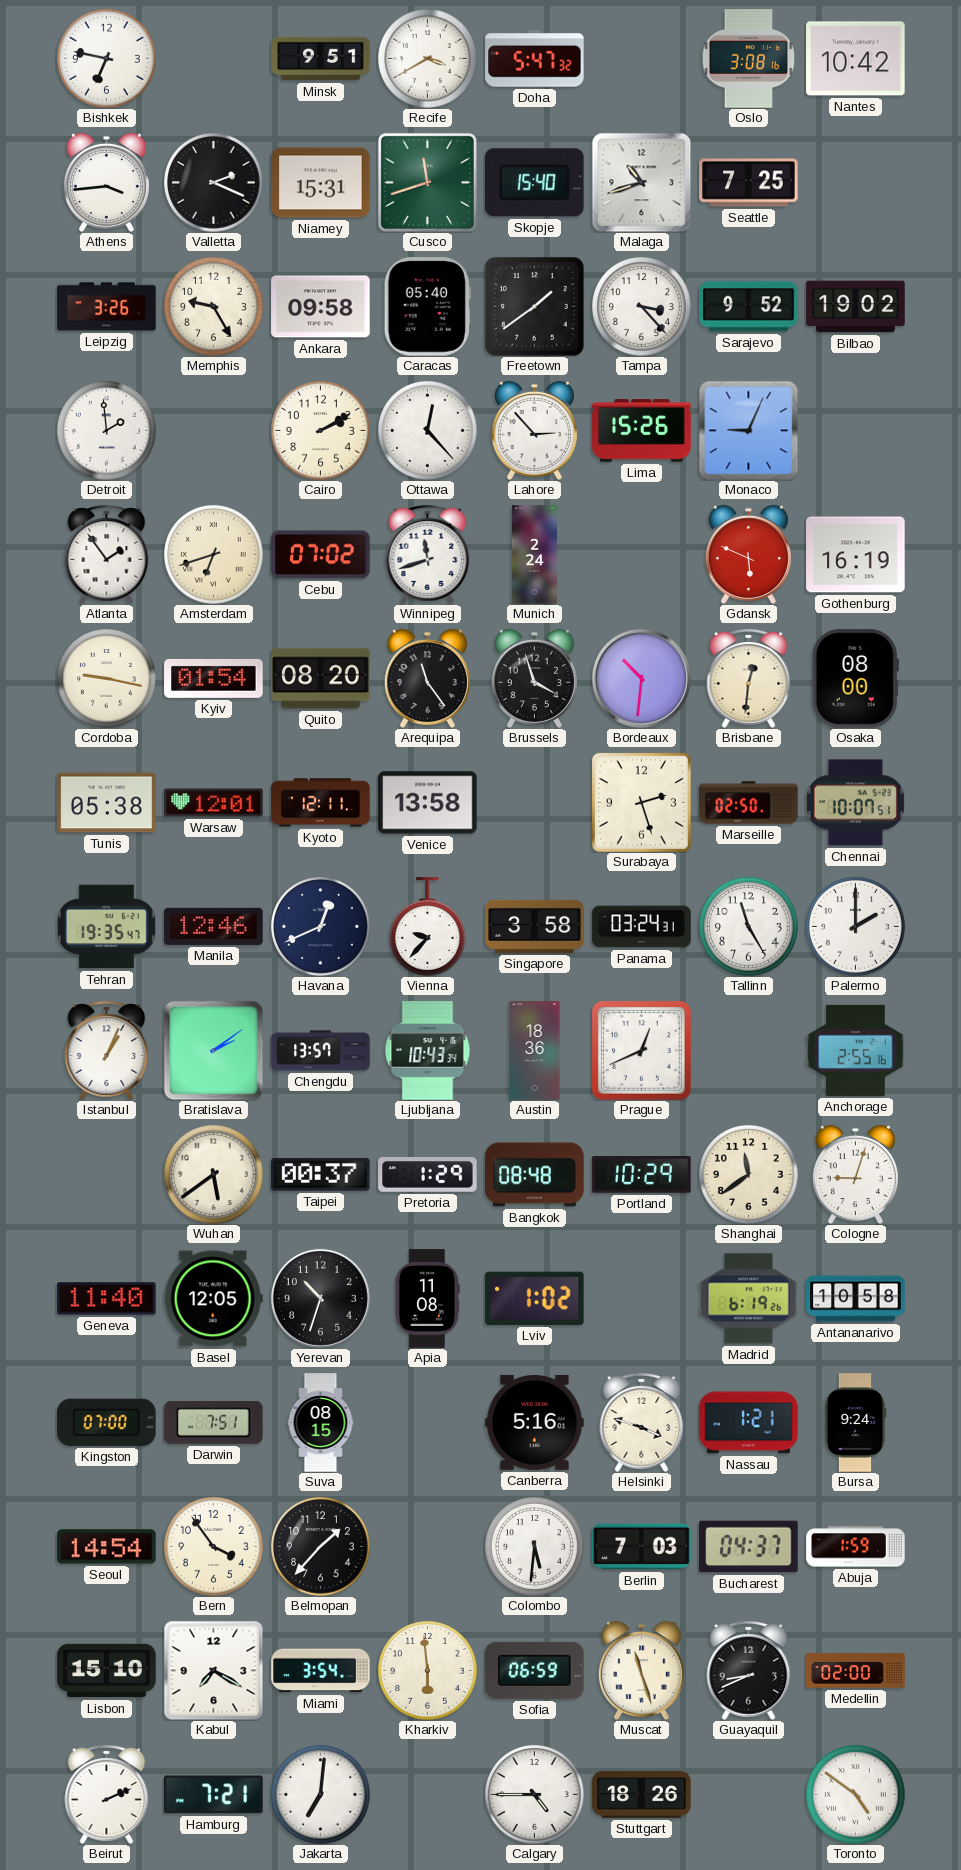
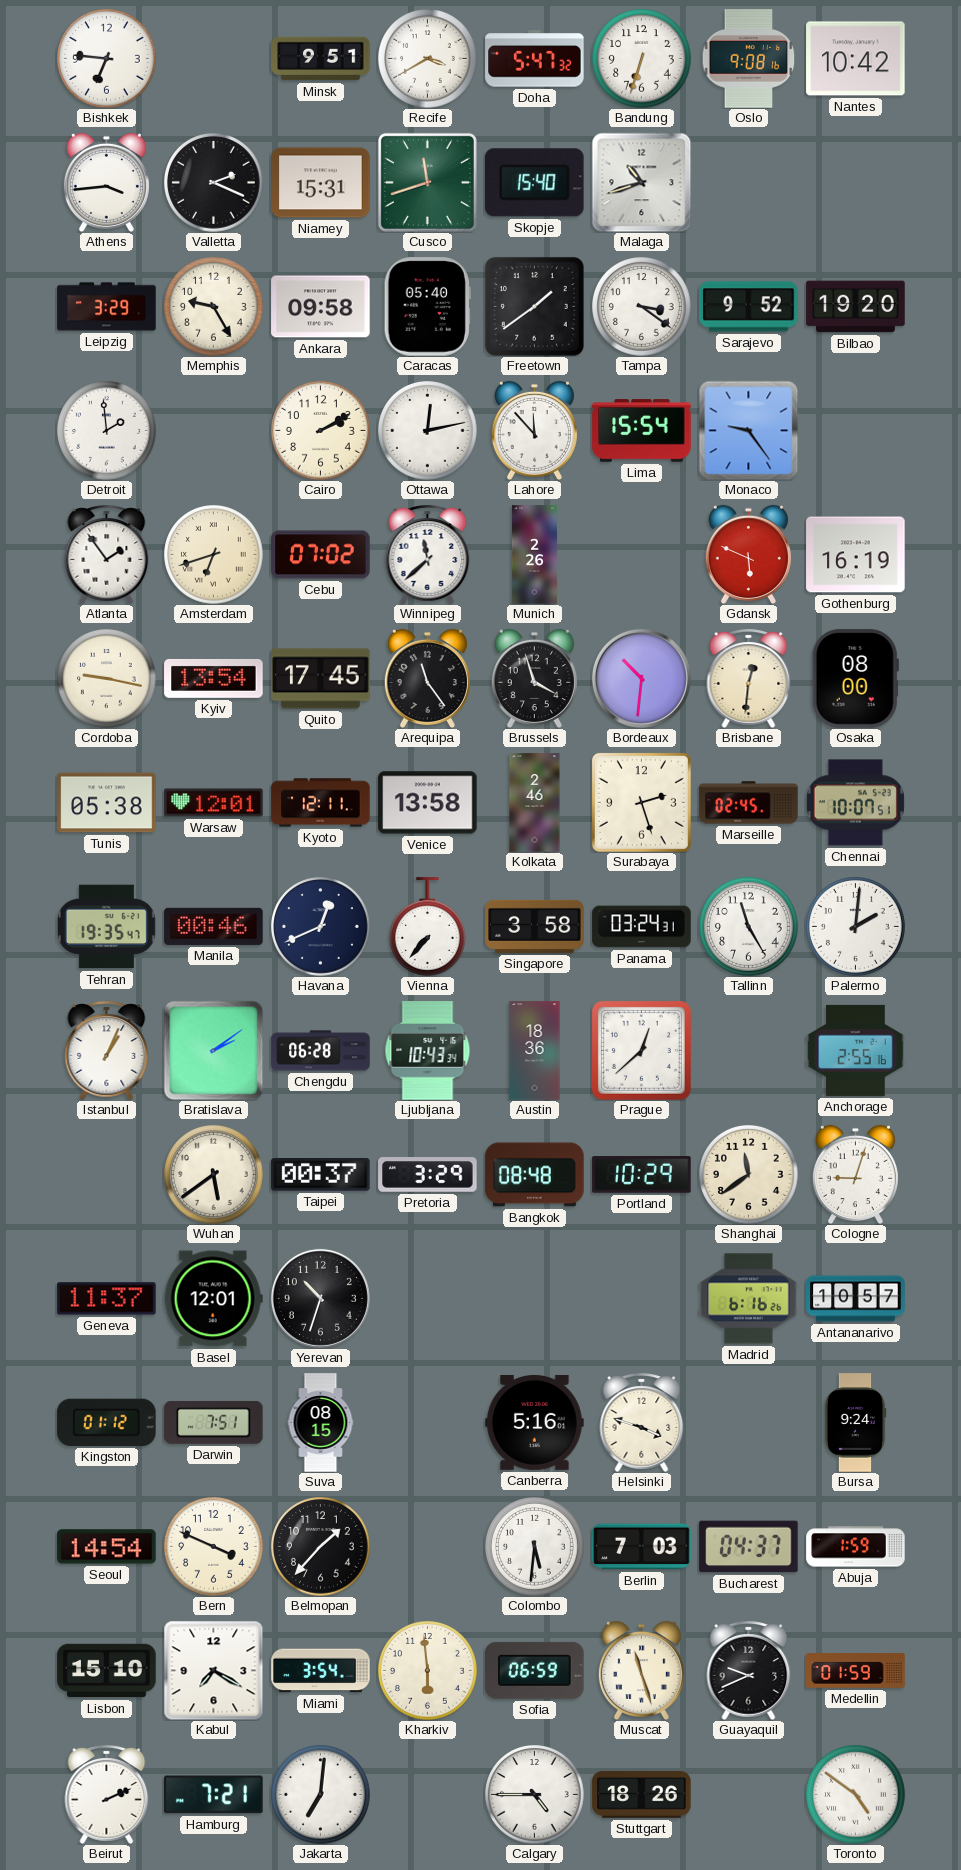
Bishkek: 6:47 -> 6:46 (107, 59)
Bandung: none -> 6:33 (642, 59)
Oslo: 3:08 -> 9:08 (749, 59)
Seattle: 7:25 -> none (749, 183)
Leipzig: 3:26 -> 3:29 (107, 307)
Tampa: 3:23 -> 3:21 (642, 307)
Bilbao: 19:02 -> 19:20 (856, 307)
Ottawa: 12:23 -> 12:13 (428, 431)
Lahore: 2:53 -> 11:53 (534, 430)
Lima: 15:26 -> 15:54 (642, 431)
Monaco: 9:04 -> 9:24 (748, 430)
Winnipeg: 11:42 -> 11:38 (428, 554)
Munich: 2:24 -> 2:26 (534, 555)
Kyiv: 01:54 -> 13:54 (214, 678)
Quito: 08:20 -> 17:45 (321, 679)
Kolkata: none -> 2:46 (535, 803)
Marseille: 02:50 -> 02:45 (749, 803)
Manila: 12:46 -> 00:46 (214, 926)
Vienna: 9:37 -> 7:37 (428, 927)
Palermo: 2:00 -> 2:01 (856, 927)
Chengdu: 13:57 -> 06:28 (321, 1051)
Prague: 12:41 -> 12:38 (641, 1050)
Pretoria: 1:29 -> 3:29 (428, 1175)
Geneva: 11:40 -> 11:37 (107, 1299)
Basel: 12:05 -> 12:01 (213, 1299)
Apia: 11:08 -> none (427, 1299)
Lviv: 1:02 -> none (535, 1298)
Madrid: 6:19 -> 6:16 (749, 1299)
Antananarivo: 10:58 -> 10:57 (856, 1299)
Kingston: 07:00 -> 01:12 (107, 1422)
Nassau: 1:21 -> none (749, 1423)
Bern: 3:54 -> 3:49 (214, 1547)
Guayaquil: 8:41 -> 9:41 (749, 1670)
Medellin: 02:00 -> 01:59 (856, 1671)
